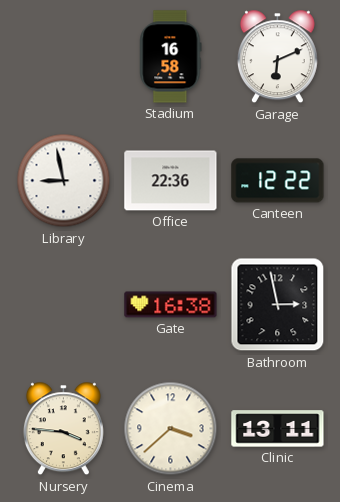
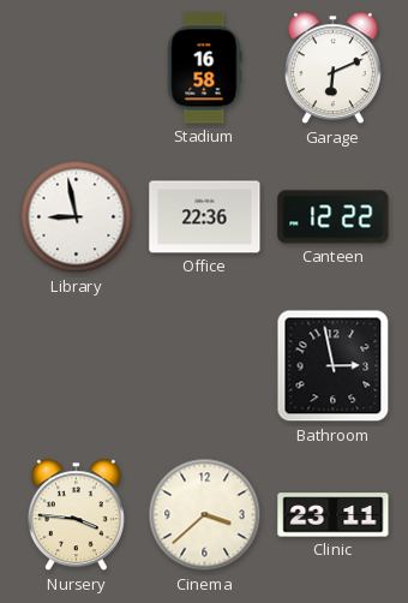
Gate: 16:38 -> none (171, 305)
Clinic: 13:11 -> 23:11 (334, 515)
